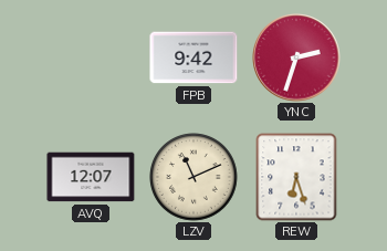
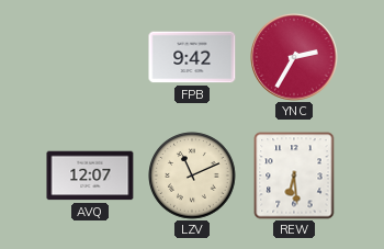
YNC: 2:33 -> 2:35 (294, 57)
REW: 6:27 -> 6:29 (294, 176)
